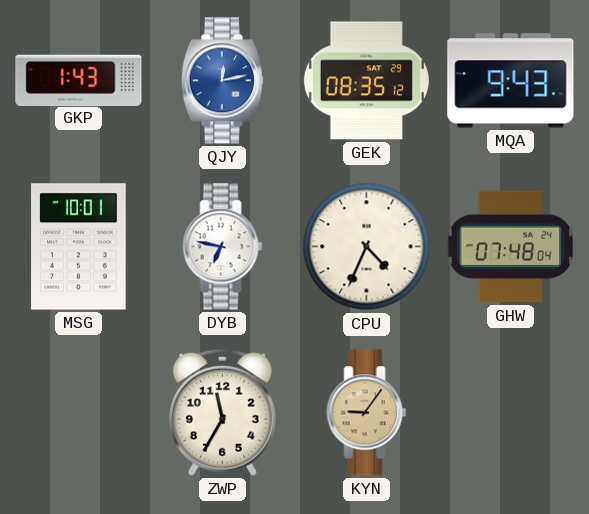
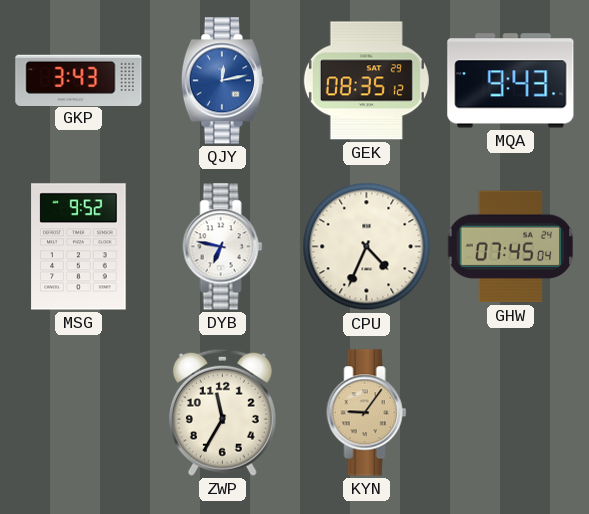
GKP: 1:43 -> 3:43 (79, 80)
MSG: 10:01 -> 9:52 (79, 247)
GHW: 07:48 -> 07:45 (511, 247)
